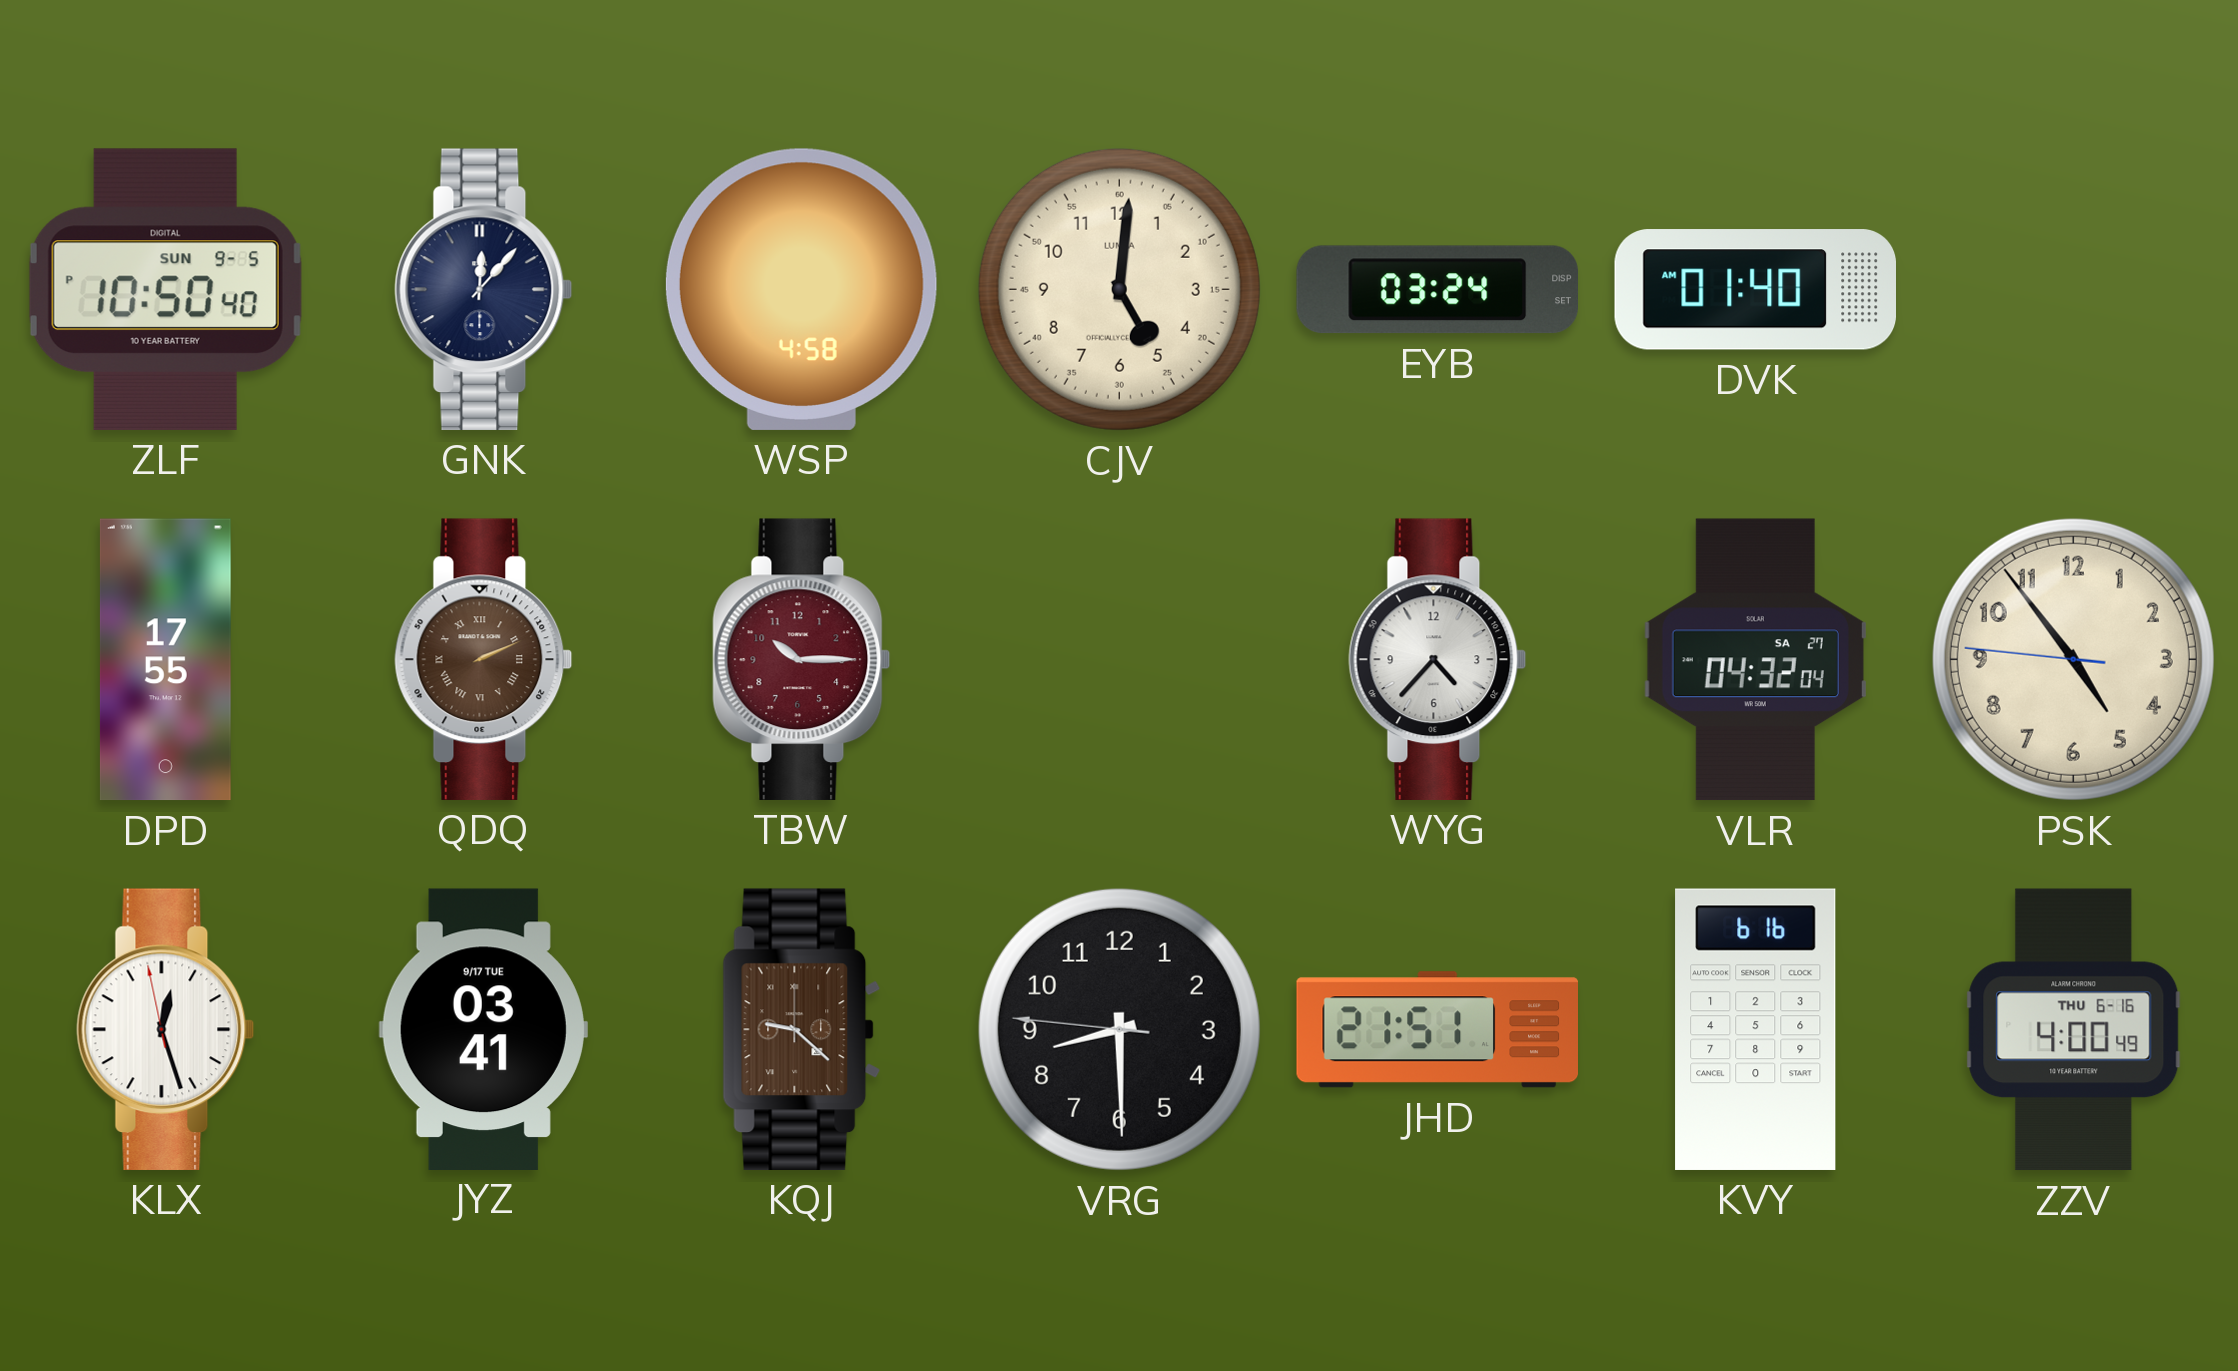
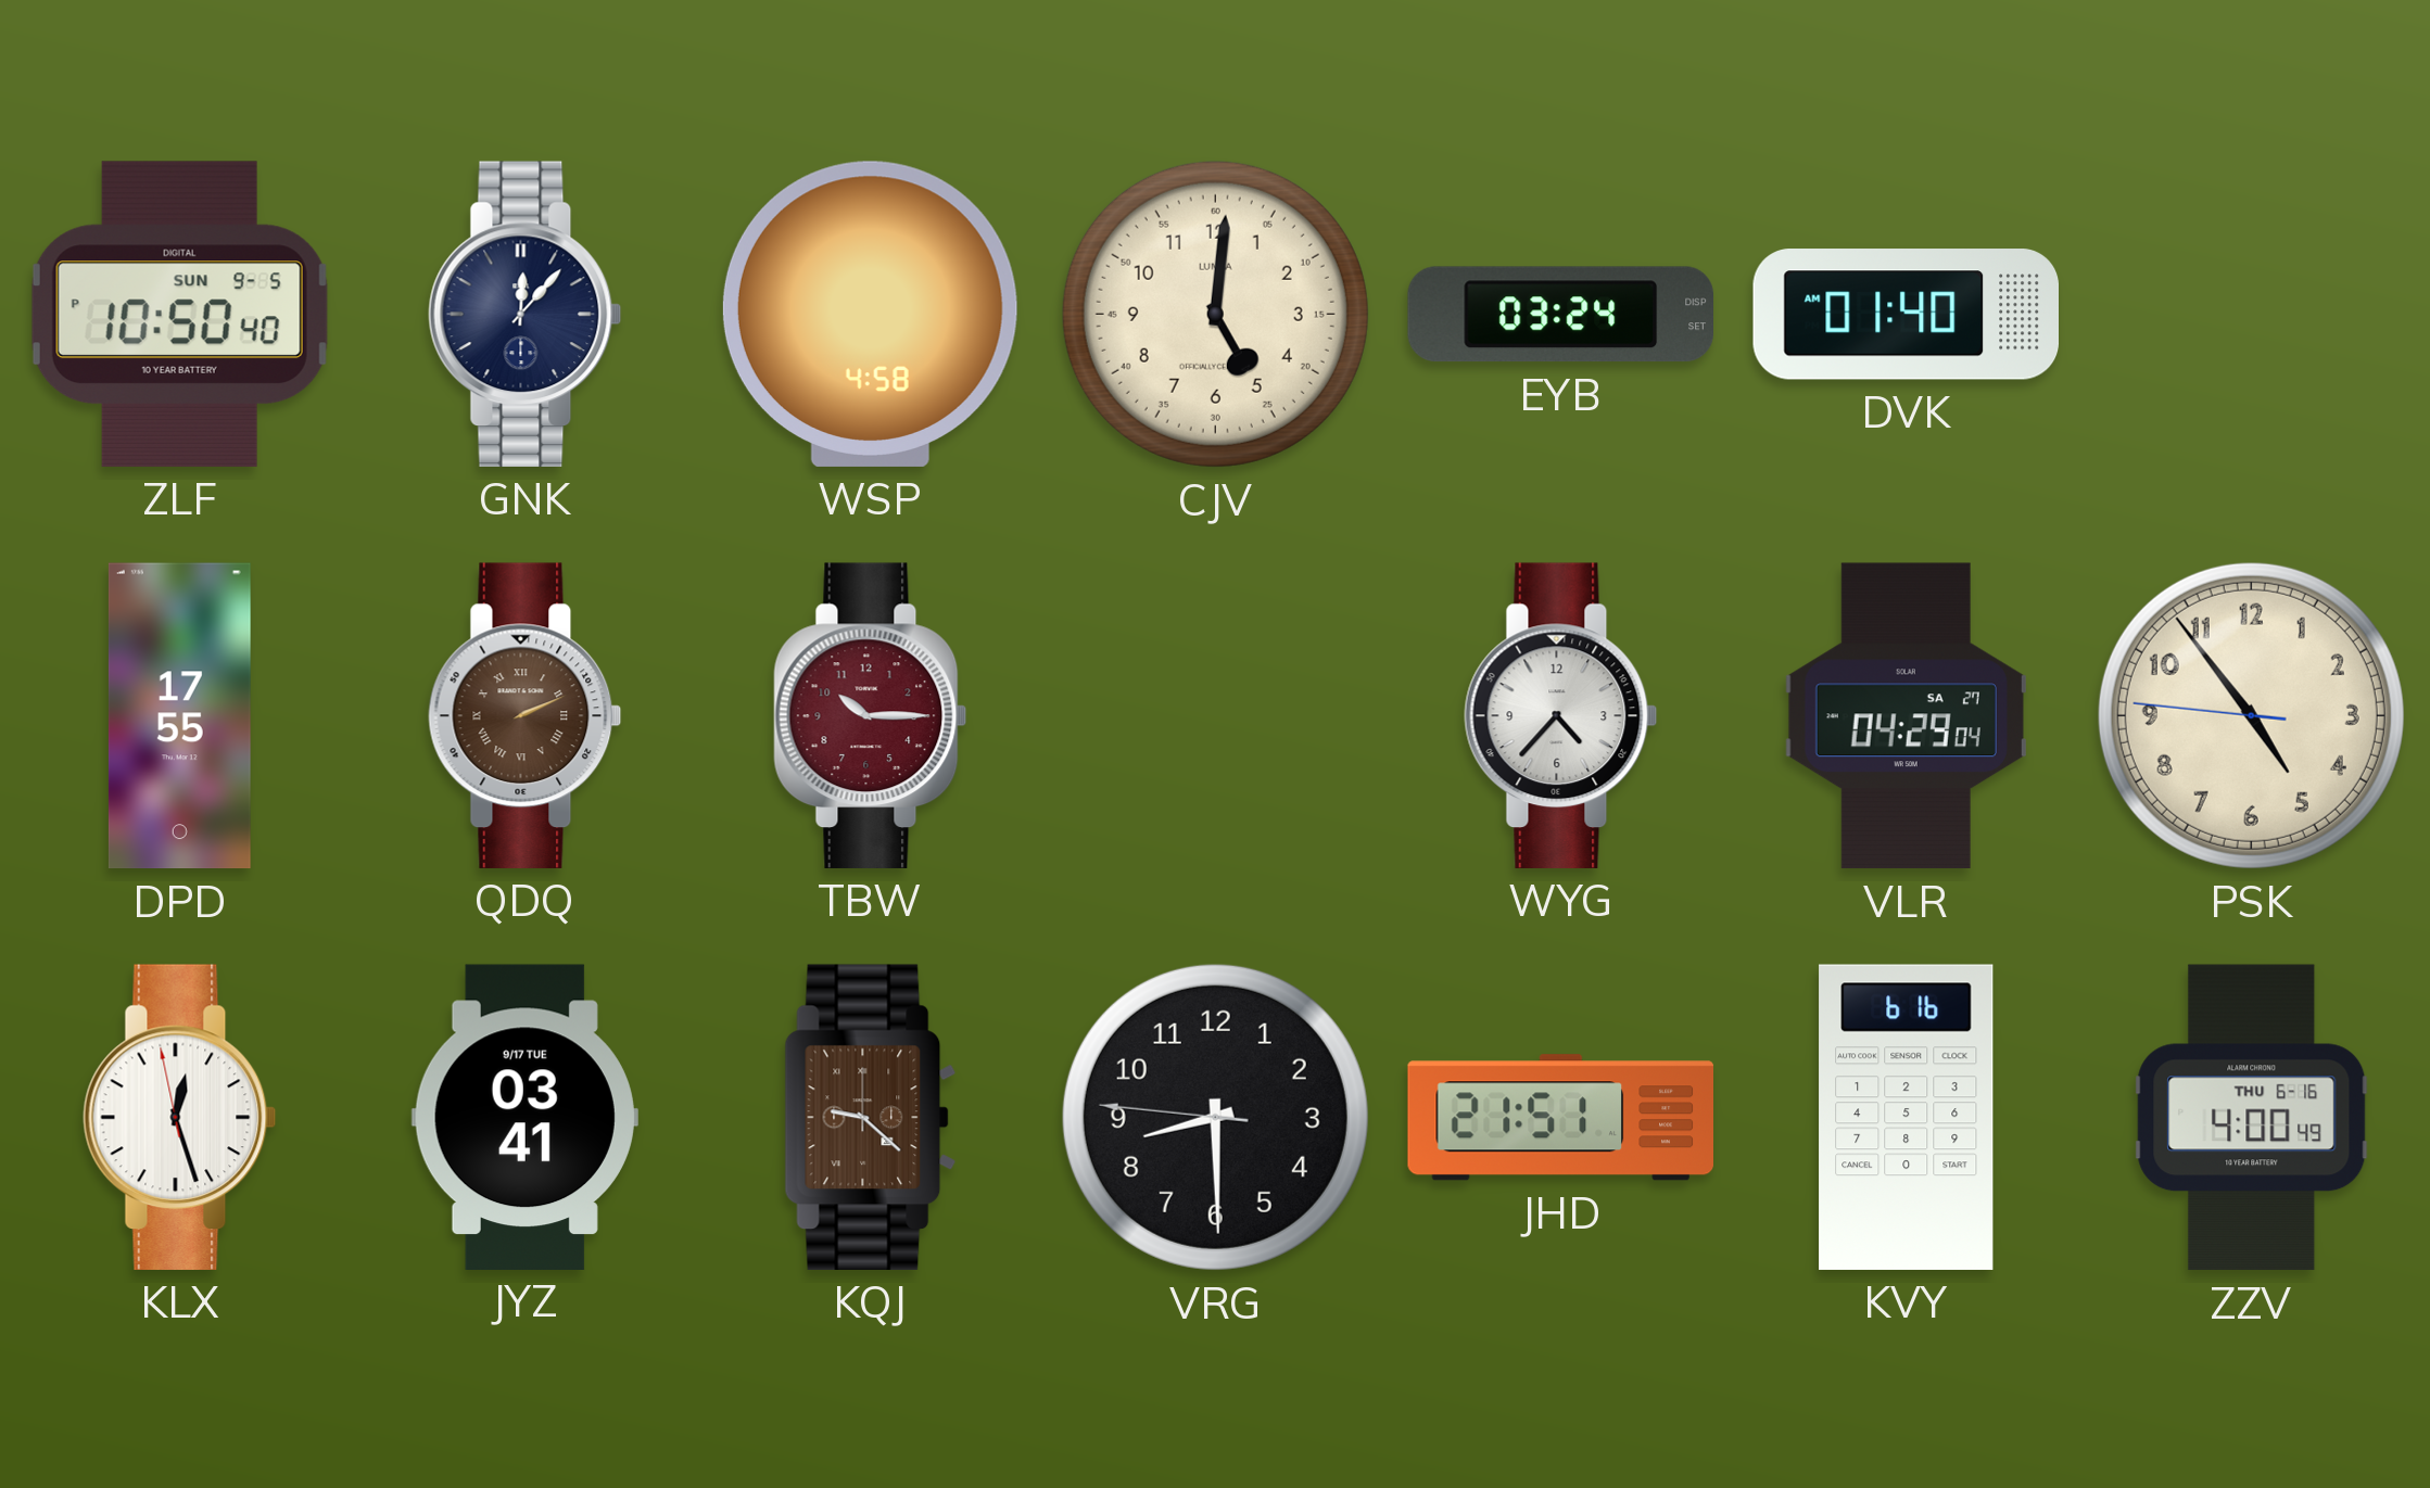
VLR: 04:32 -> 04:29 (1906, 716)
